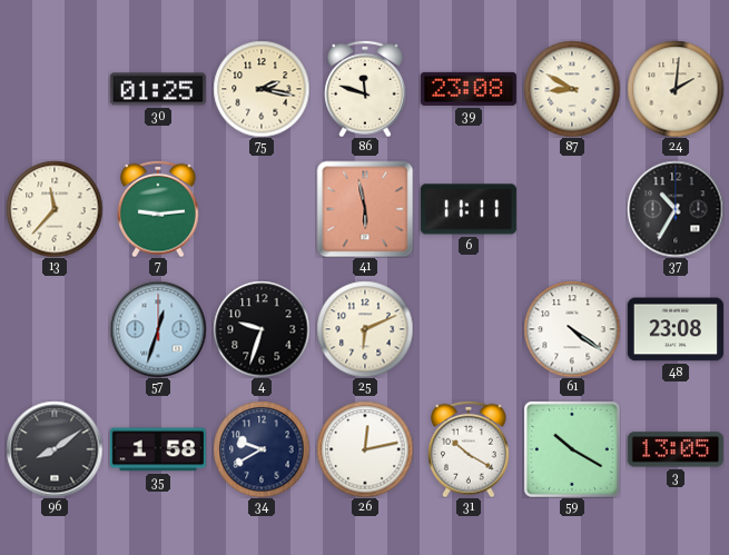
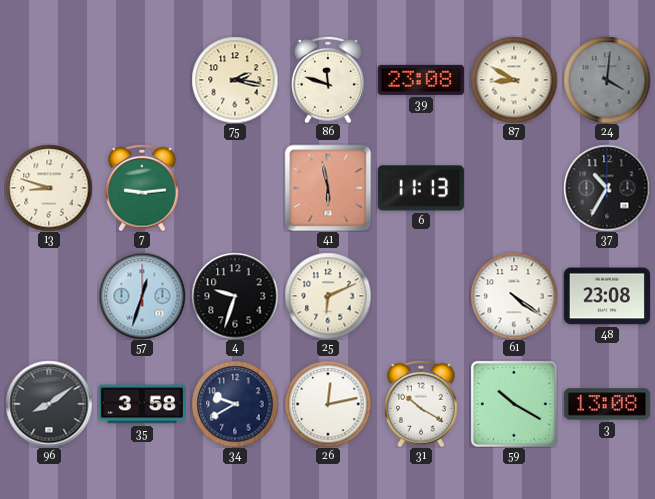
30: 01:25 -> none (158, 89)
24: 2:01 -> 4:01 (607, 80)
24 dial: cream -> grey (607, 80)
13: 11:37 -> 8:48 (49, 188)
6: 11:11 -> 11:13 (421, 188)
35: 1:58 -> 3:58 (142, 404)
3: 13:05 -> 13:08 (607, 404)
